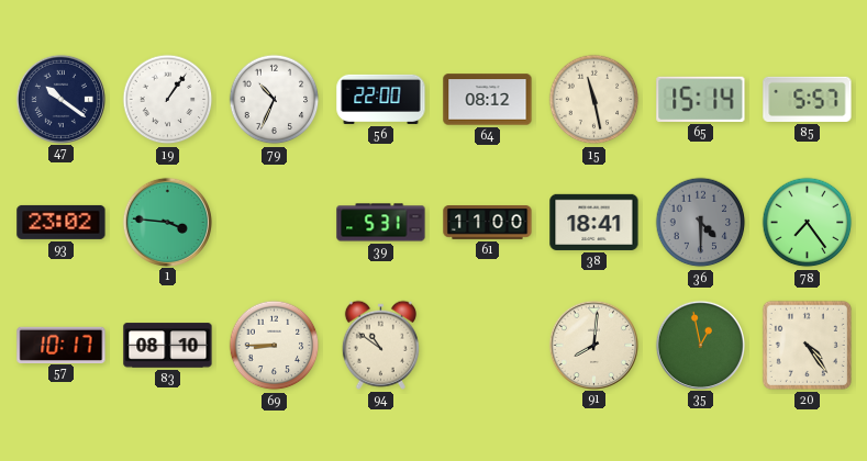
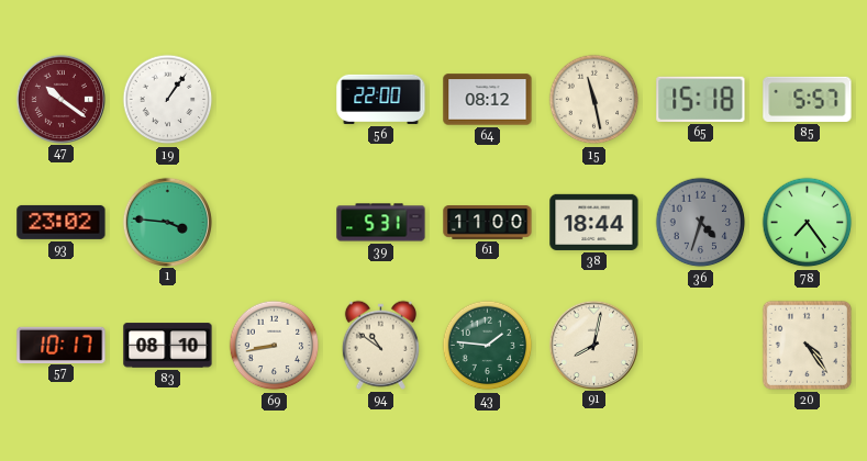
47 dial: navy -> burgundy (60, 99)
79: 10:34 -> none (275, 100)
65: 15:14 -> 15:18 (701, 99)
38: 18:41 -> 18:44 (594, 222)
36: 4:30 -> 4:33 (701, 223)
69: 8:45 -> 8:43 (275, 346)
43: none -> 1:46 (488, 346)
91: 8:01 -> 8:02 (593, 345)
35: 12:58 -> none (700, 345)
